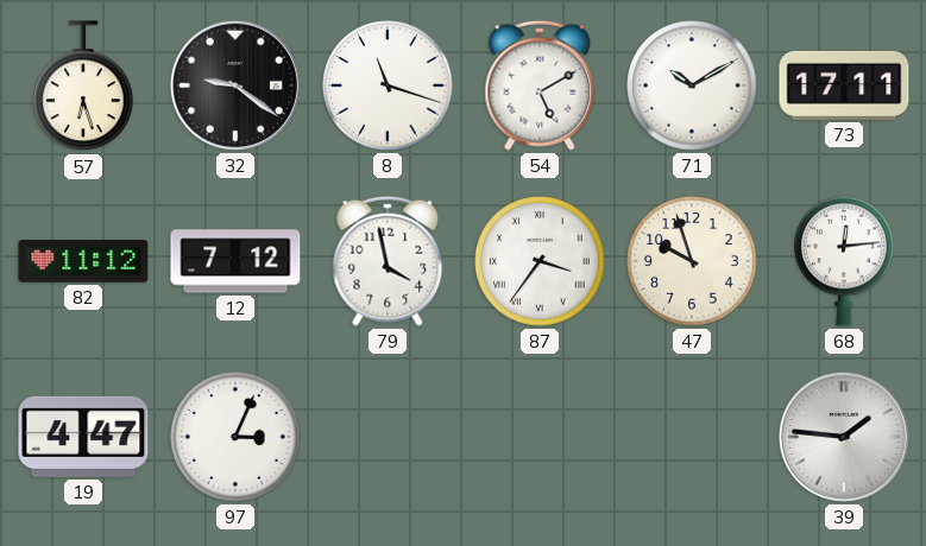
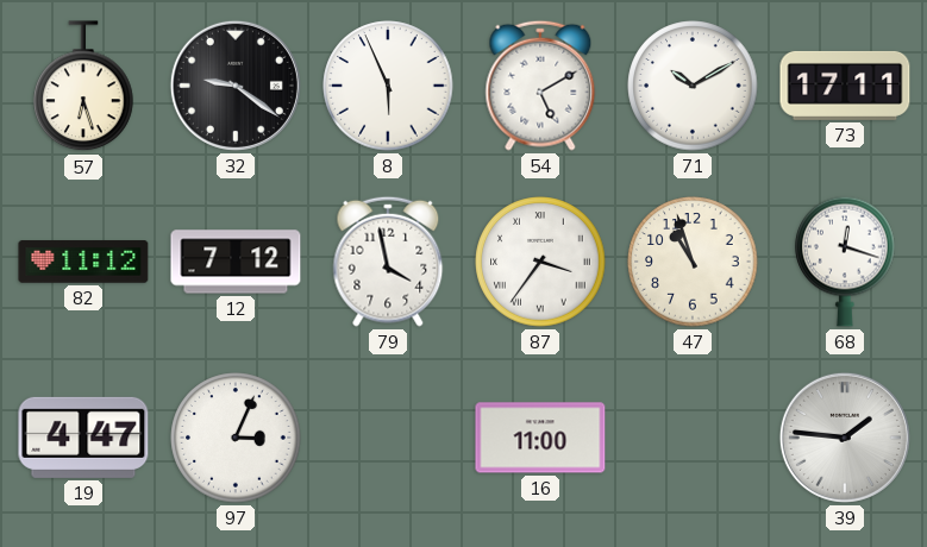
8: 11:18 -> 5:56 (388, 86)
47: 9:57 -> 10:57 (693, 262)
68: 12:14 -> 12:18 (845, 262)
16: none -> 11:00 (540, 438)
